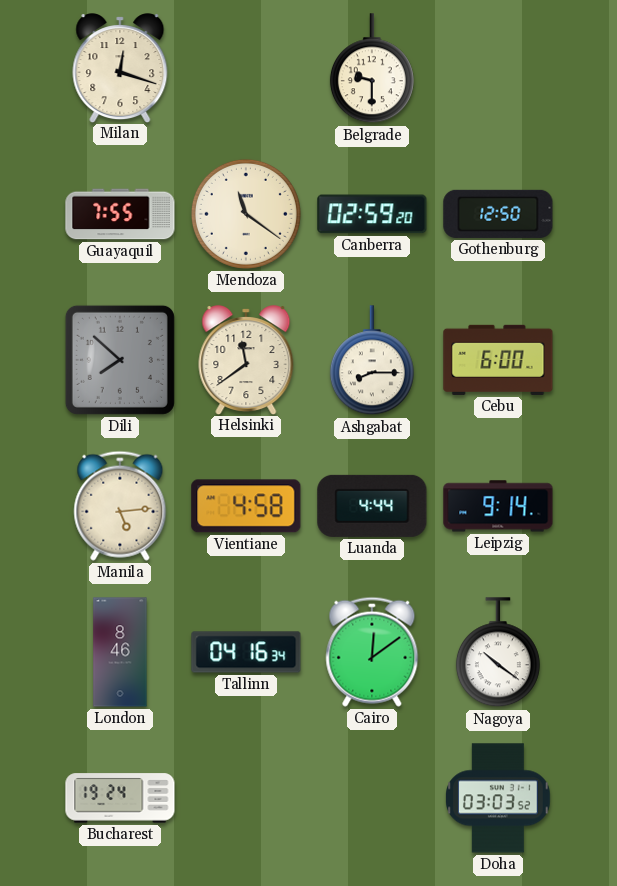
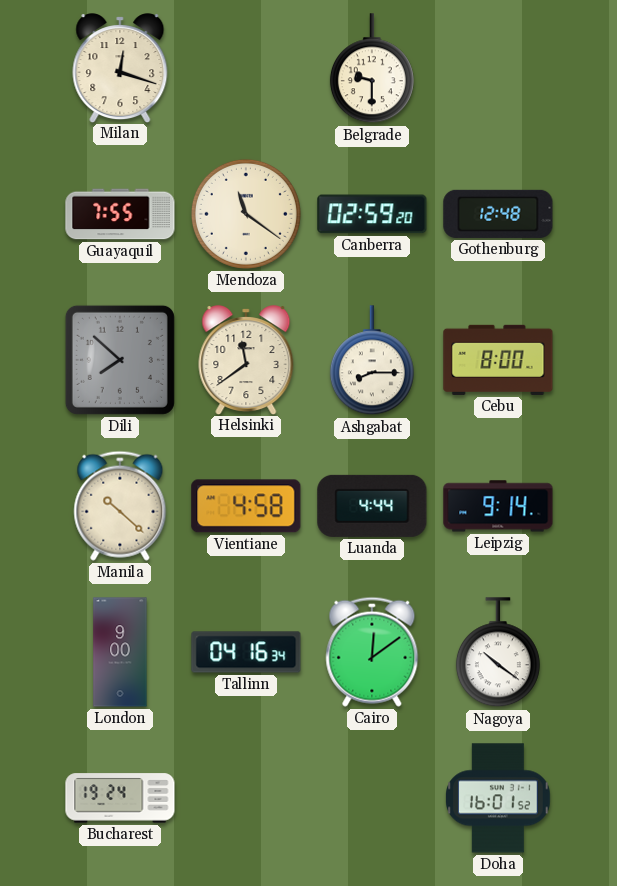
Gothenburg: 12:50 -> 12:48 (498, 214)
Cebu: 6:00 -> 8:00 (498, 360)
Manila: 5:14 -> 10:22 (120, 506)
London: 8:46 -> 9:00 (120, 652)
Doha: 03:03 -> 16:01 (499, 798)
